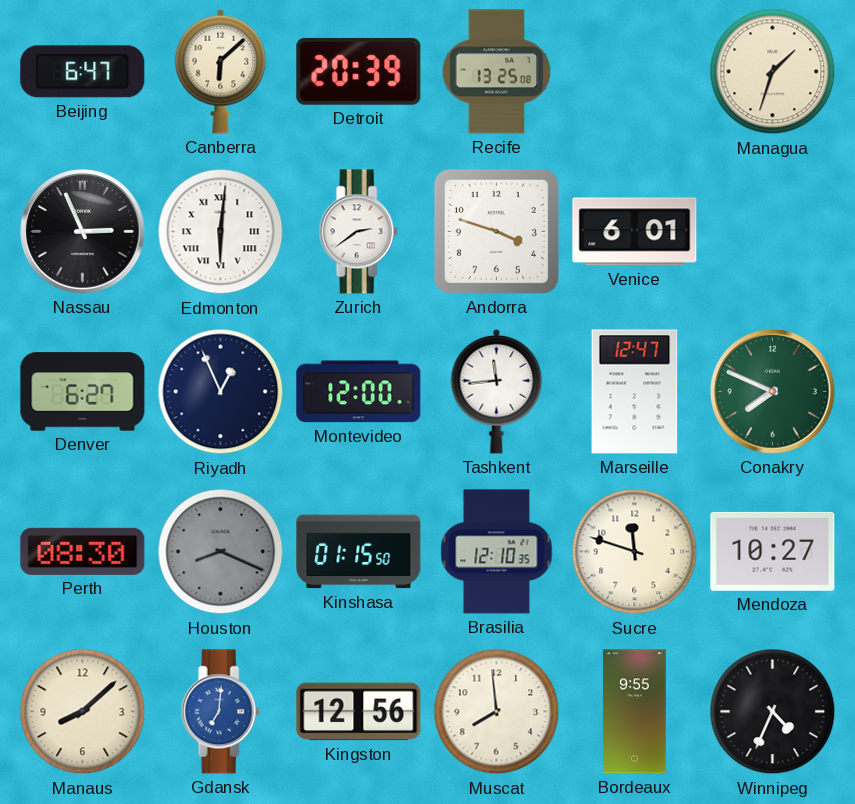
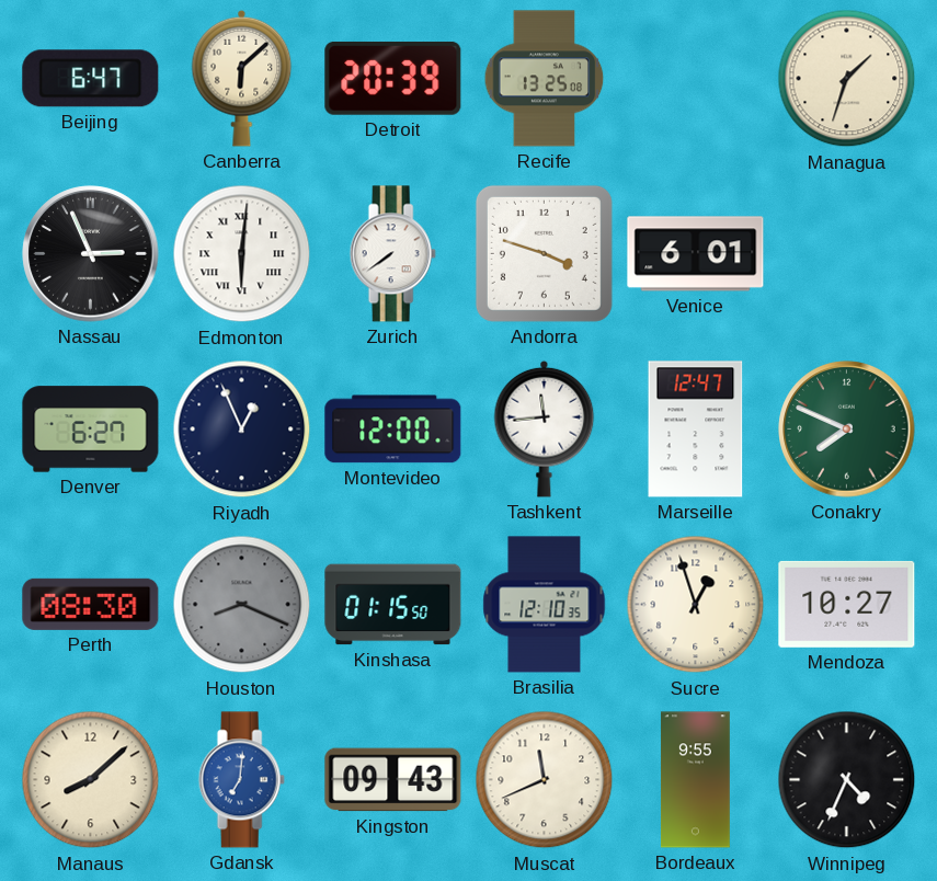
Zurich: 2:39 -> 7:39 (392, 254)
Sucre: 11:48 -> 12:57 (696, 605)
Kingston: 12:56 -> 09:43 (393, 780)
Muscat: 7:59 -> 11:41 (545, 780)
